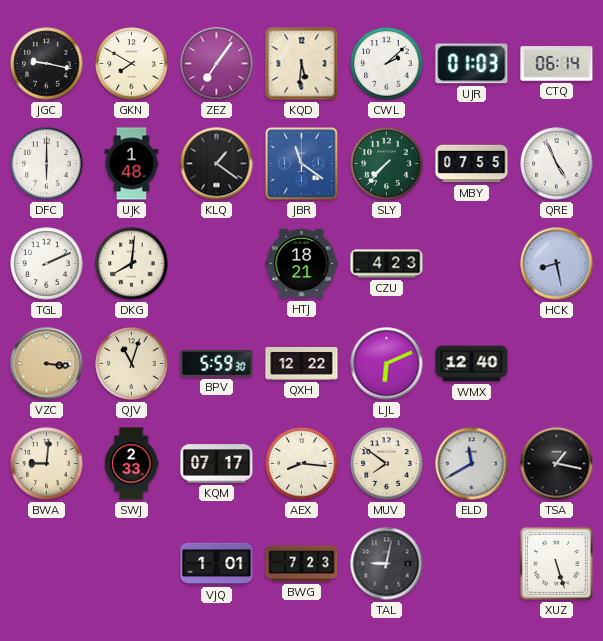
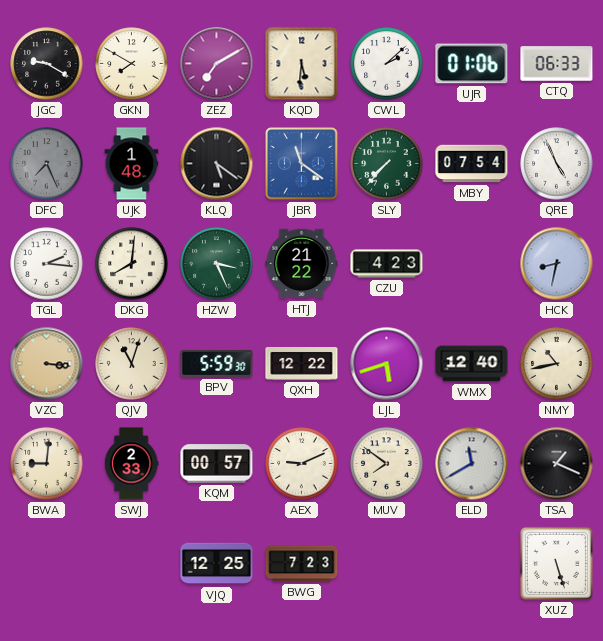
JGC: 9:17 -> 9:20 (47, 64)
ZEZ: 7:06 -> 7:10 (217, 64)
UJR: 01:03 -> 01:06 (472, 64)
CTQ: 06:14 -> 06:33 (557, 64)
DFC: 6:00 -> 7:26 (47, 164)
DFC dial: white -> grey (47, 164)
KLQ: 1:21 -> 5:21 (217, 164)
MBY: 07:55 -> 07:54 (472, 164)
TGL: 2:11 -> 2:16 (47, 264)
HZW: none -> 3:26 (217, 264)
HTJ: 18:21 -> 21:22 (302, 264)
HCK: 8:28 -> 8:32 (557, 264)
LJL: 6:11 -> 5:42 (387, 364)
NMY: none -> 10:43 (557, 364)
KQM: 07:17 -> 00:57 (217, 464)
AEX: 8:16 -> 9:11 (302, 464)
TSA: 1:17 -> 1:19 (557, 464)
VJQ: 1:01 -> 12:25 (217, 564)
TAL: 9:02 -> none (387, 564)
